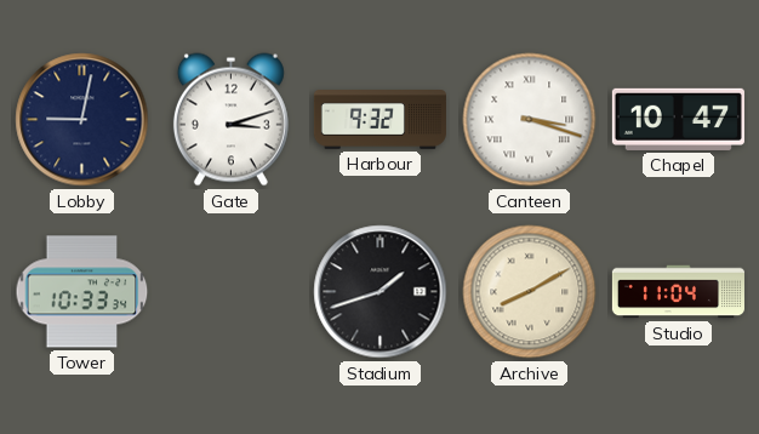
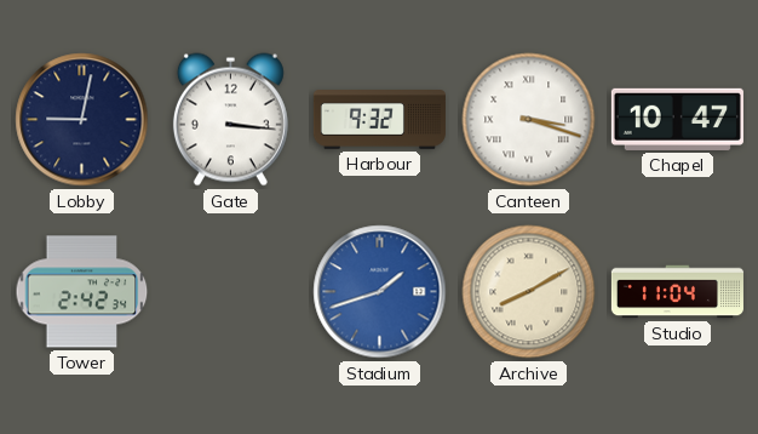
Gate: 3:12 -> 3:16 (230, 120)
Tower: 10:33 -> 2:42 (82, 292)
Stadium dial: black -> blue (380, 292)
